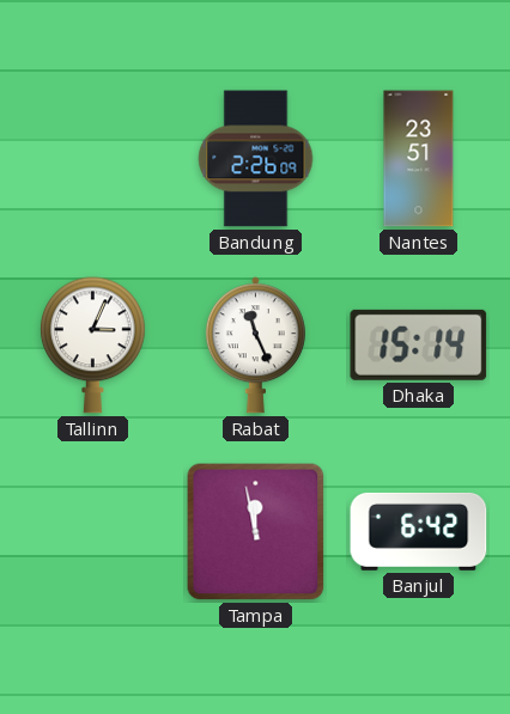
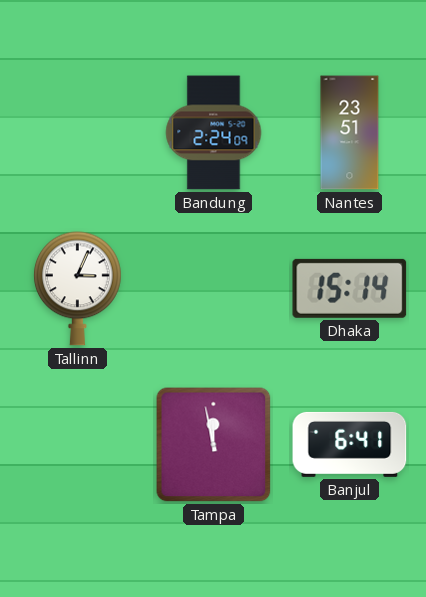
Bandung: 2:26 -> 2:24 (214, 133)
Rabat: 11:26 -> none (255, 346)
Banjul: 6:42 -> 6:41 (350, 444)
